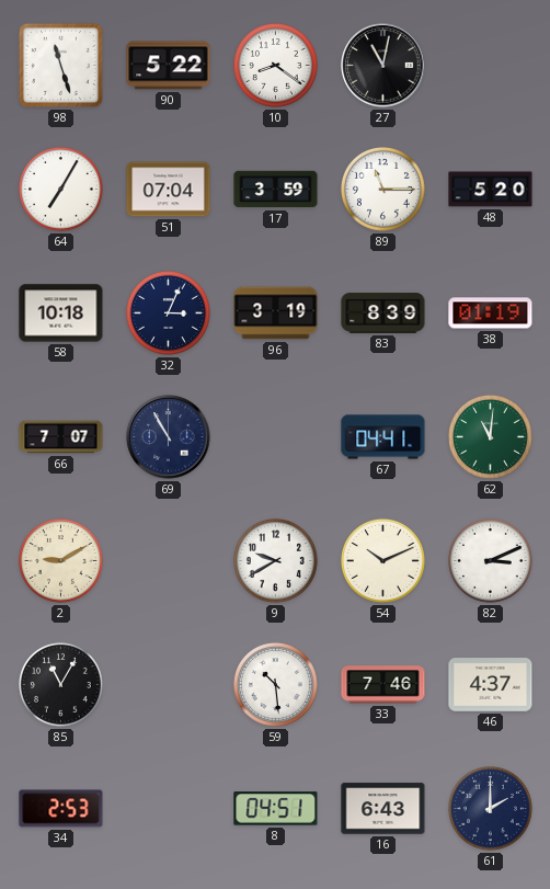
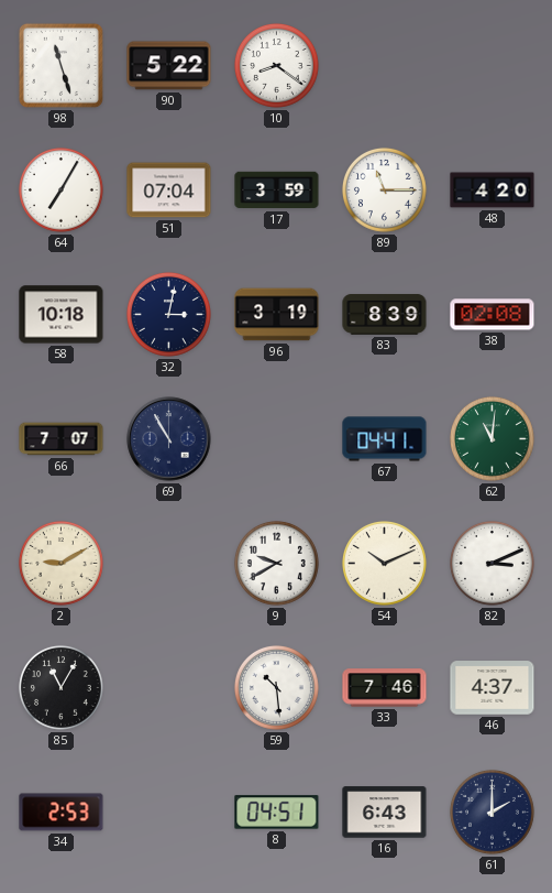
27: 11:02 -> none (383, 66)
48: 5:20 -> 4:20 (493, 190)
32: 3:04 -> 3:02 (168, 314)
38: 01:19 -> 02:08 (493, 315)
